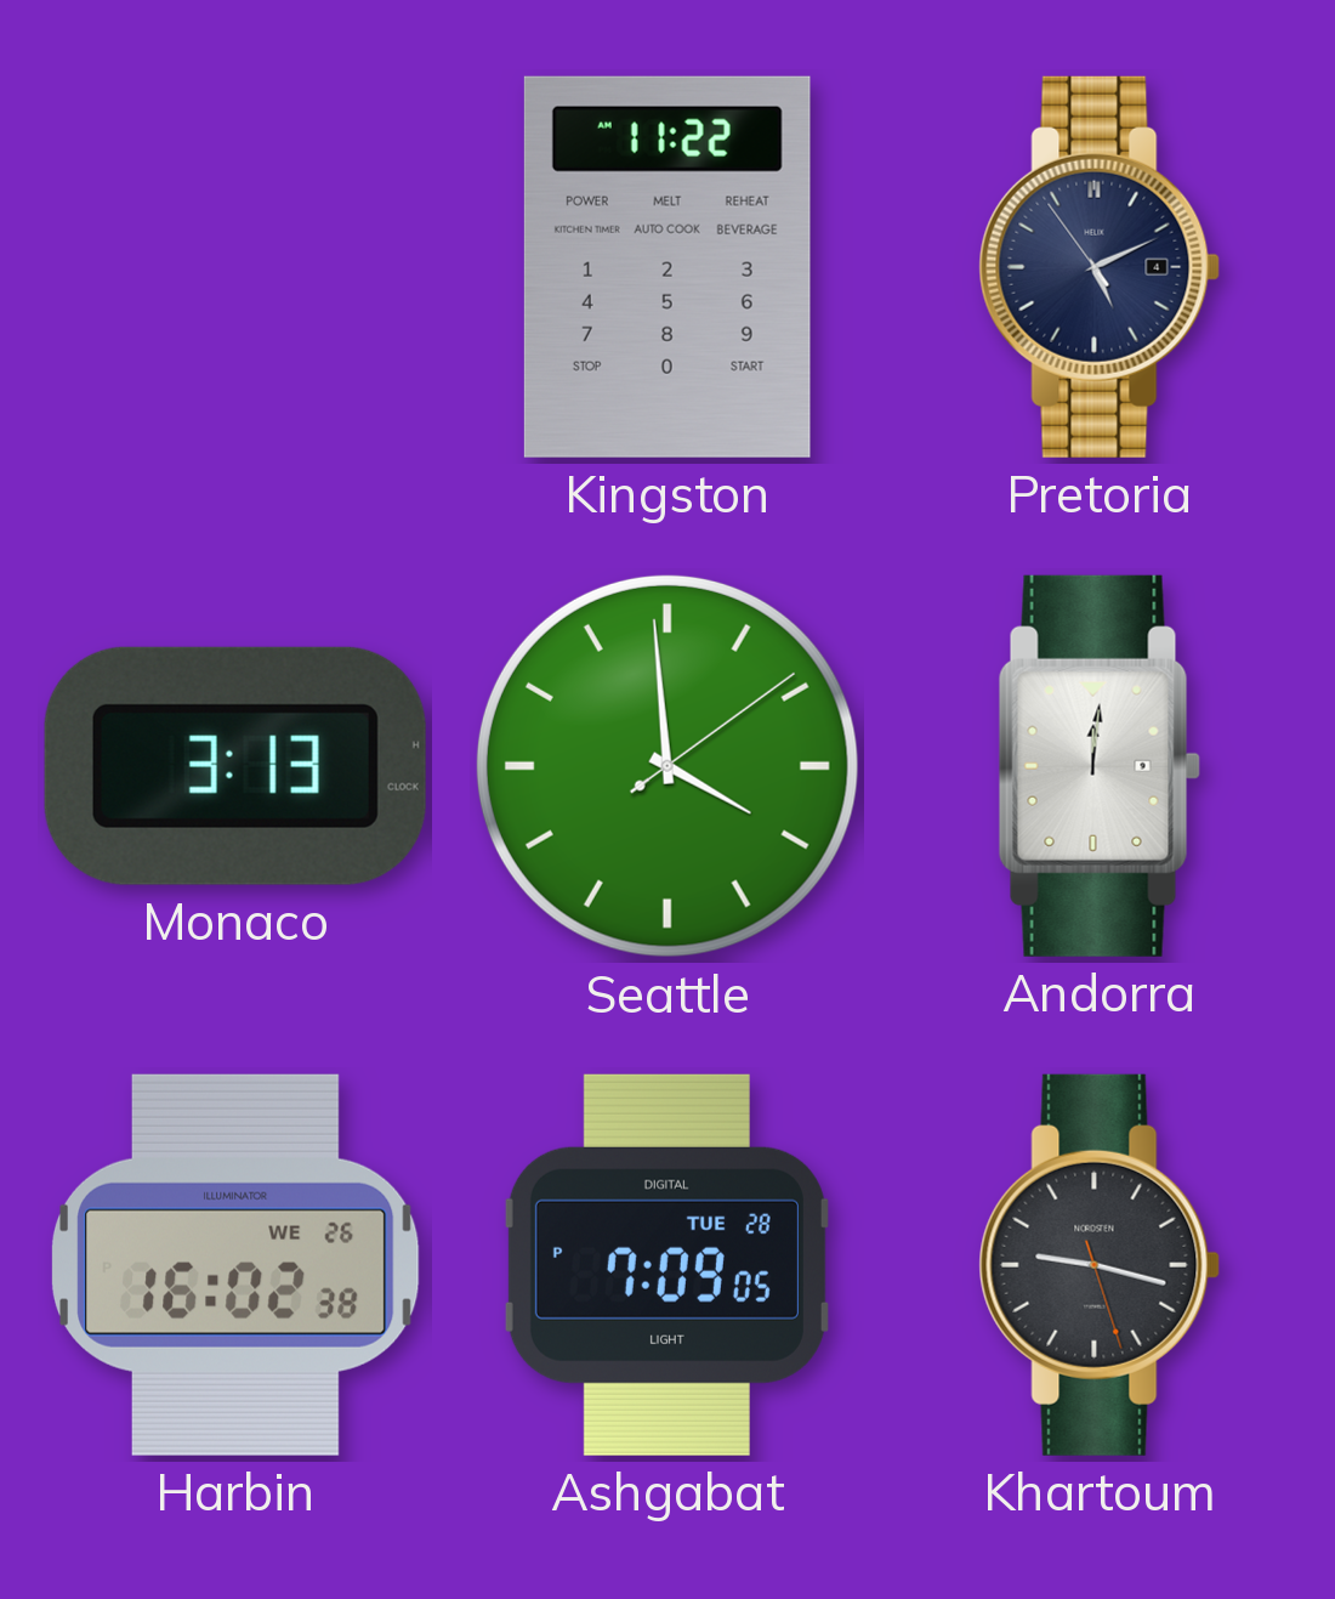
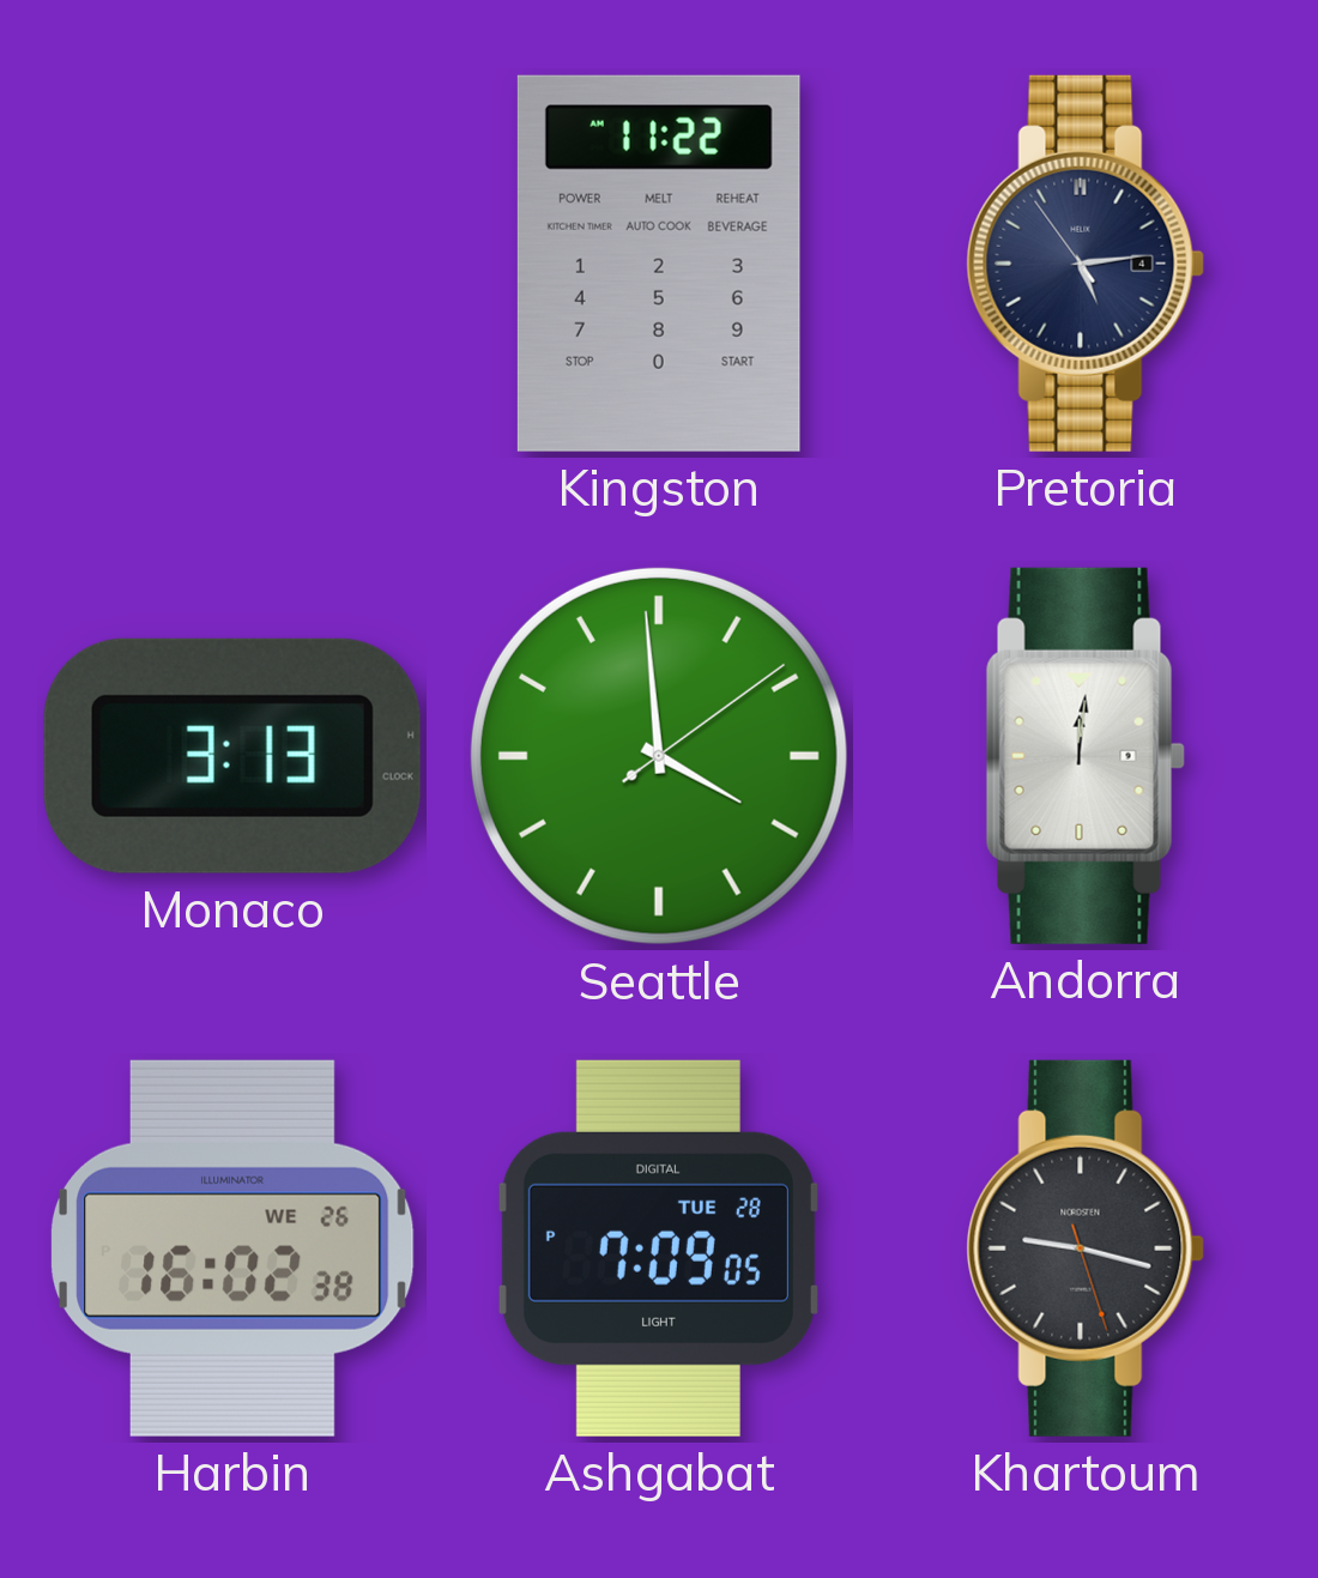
Pretoria: 5:10 -> 5:13 (1086, 264)
